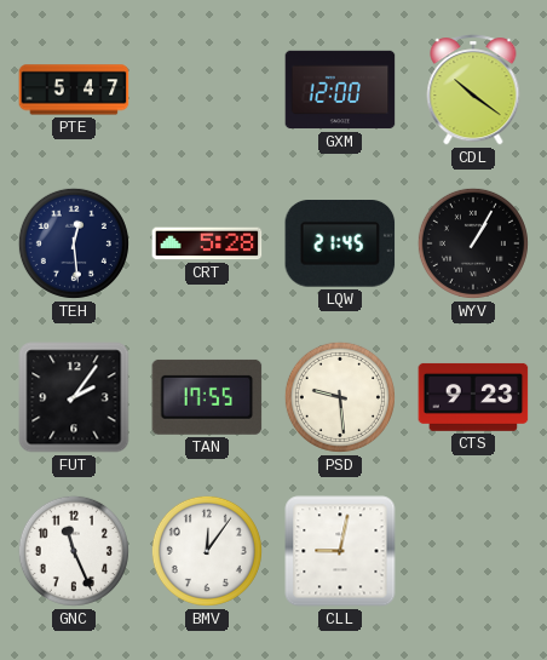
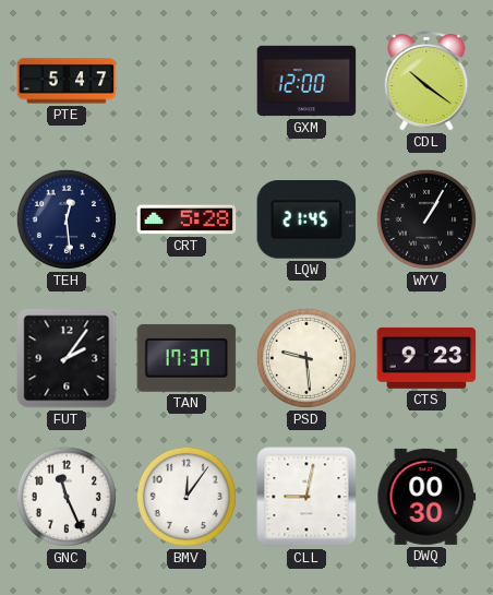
TAN: 17:55 -> 17:37 (187, 358)
DWQ: none -> 00:30 (426, 497)
